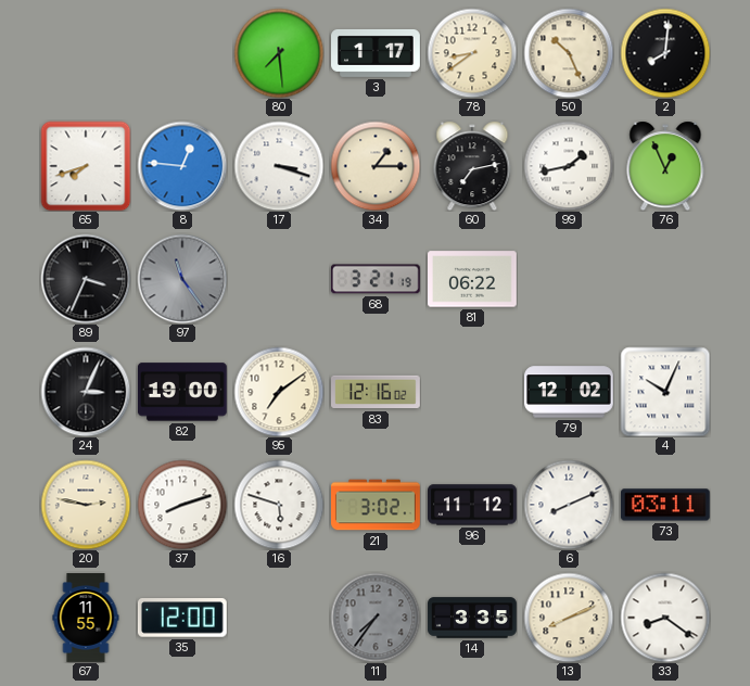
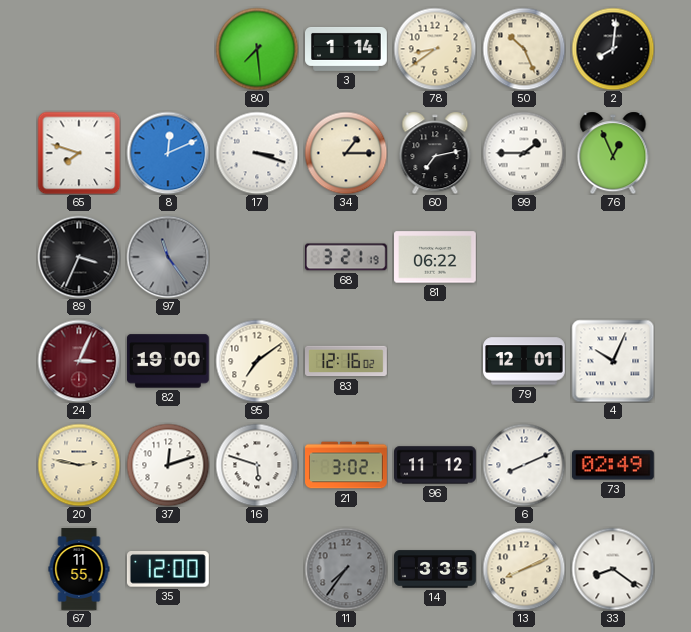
3: 1:17 -> 1:14 (347, 49)
65: 7:42 -> 7:48 (79, 153)
8: 12:46 -> 12:11 (168, 153)
99: 1:43 -> 1:45 (524, 153)
24 dial: black -> burgundy (79, 361)
79: 12:02 -> 12:01 (525, 361)
37: 8:12 -> 12:12 (168, 465)
73: 03:11 -> 02:49 (613, 465)
